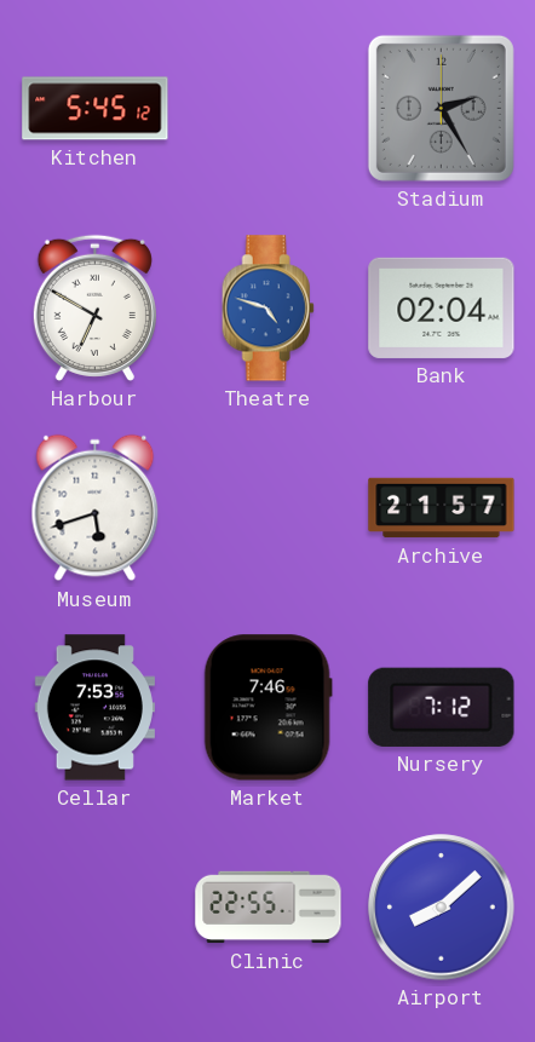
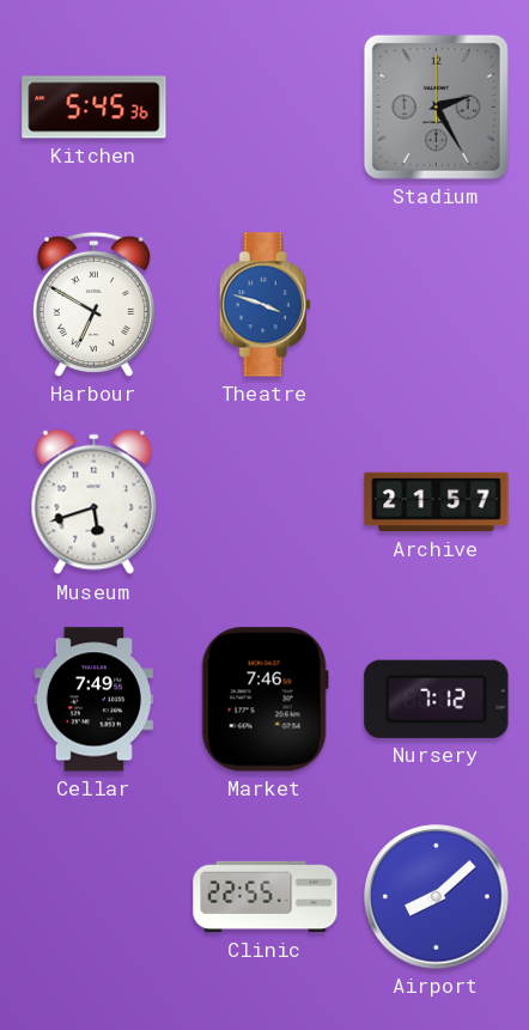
Kitchen: 5:45:12 -> 5:45:36 (95, 108)
Theatre: 4:48 -> 3:48 (264, 305)
Bank: 02:04 -> none (442, 307)
Cellar: 7:53 -> 7:49 (93, 700)
